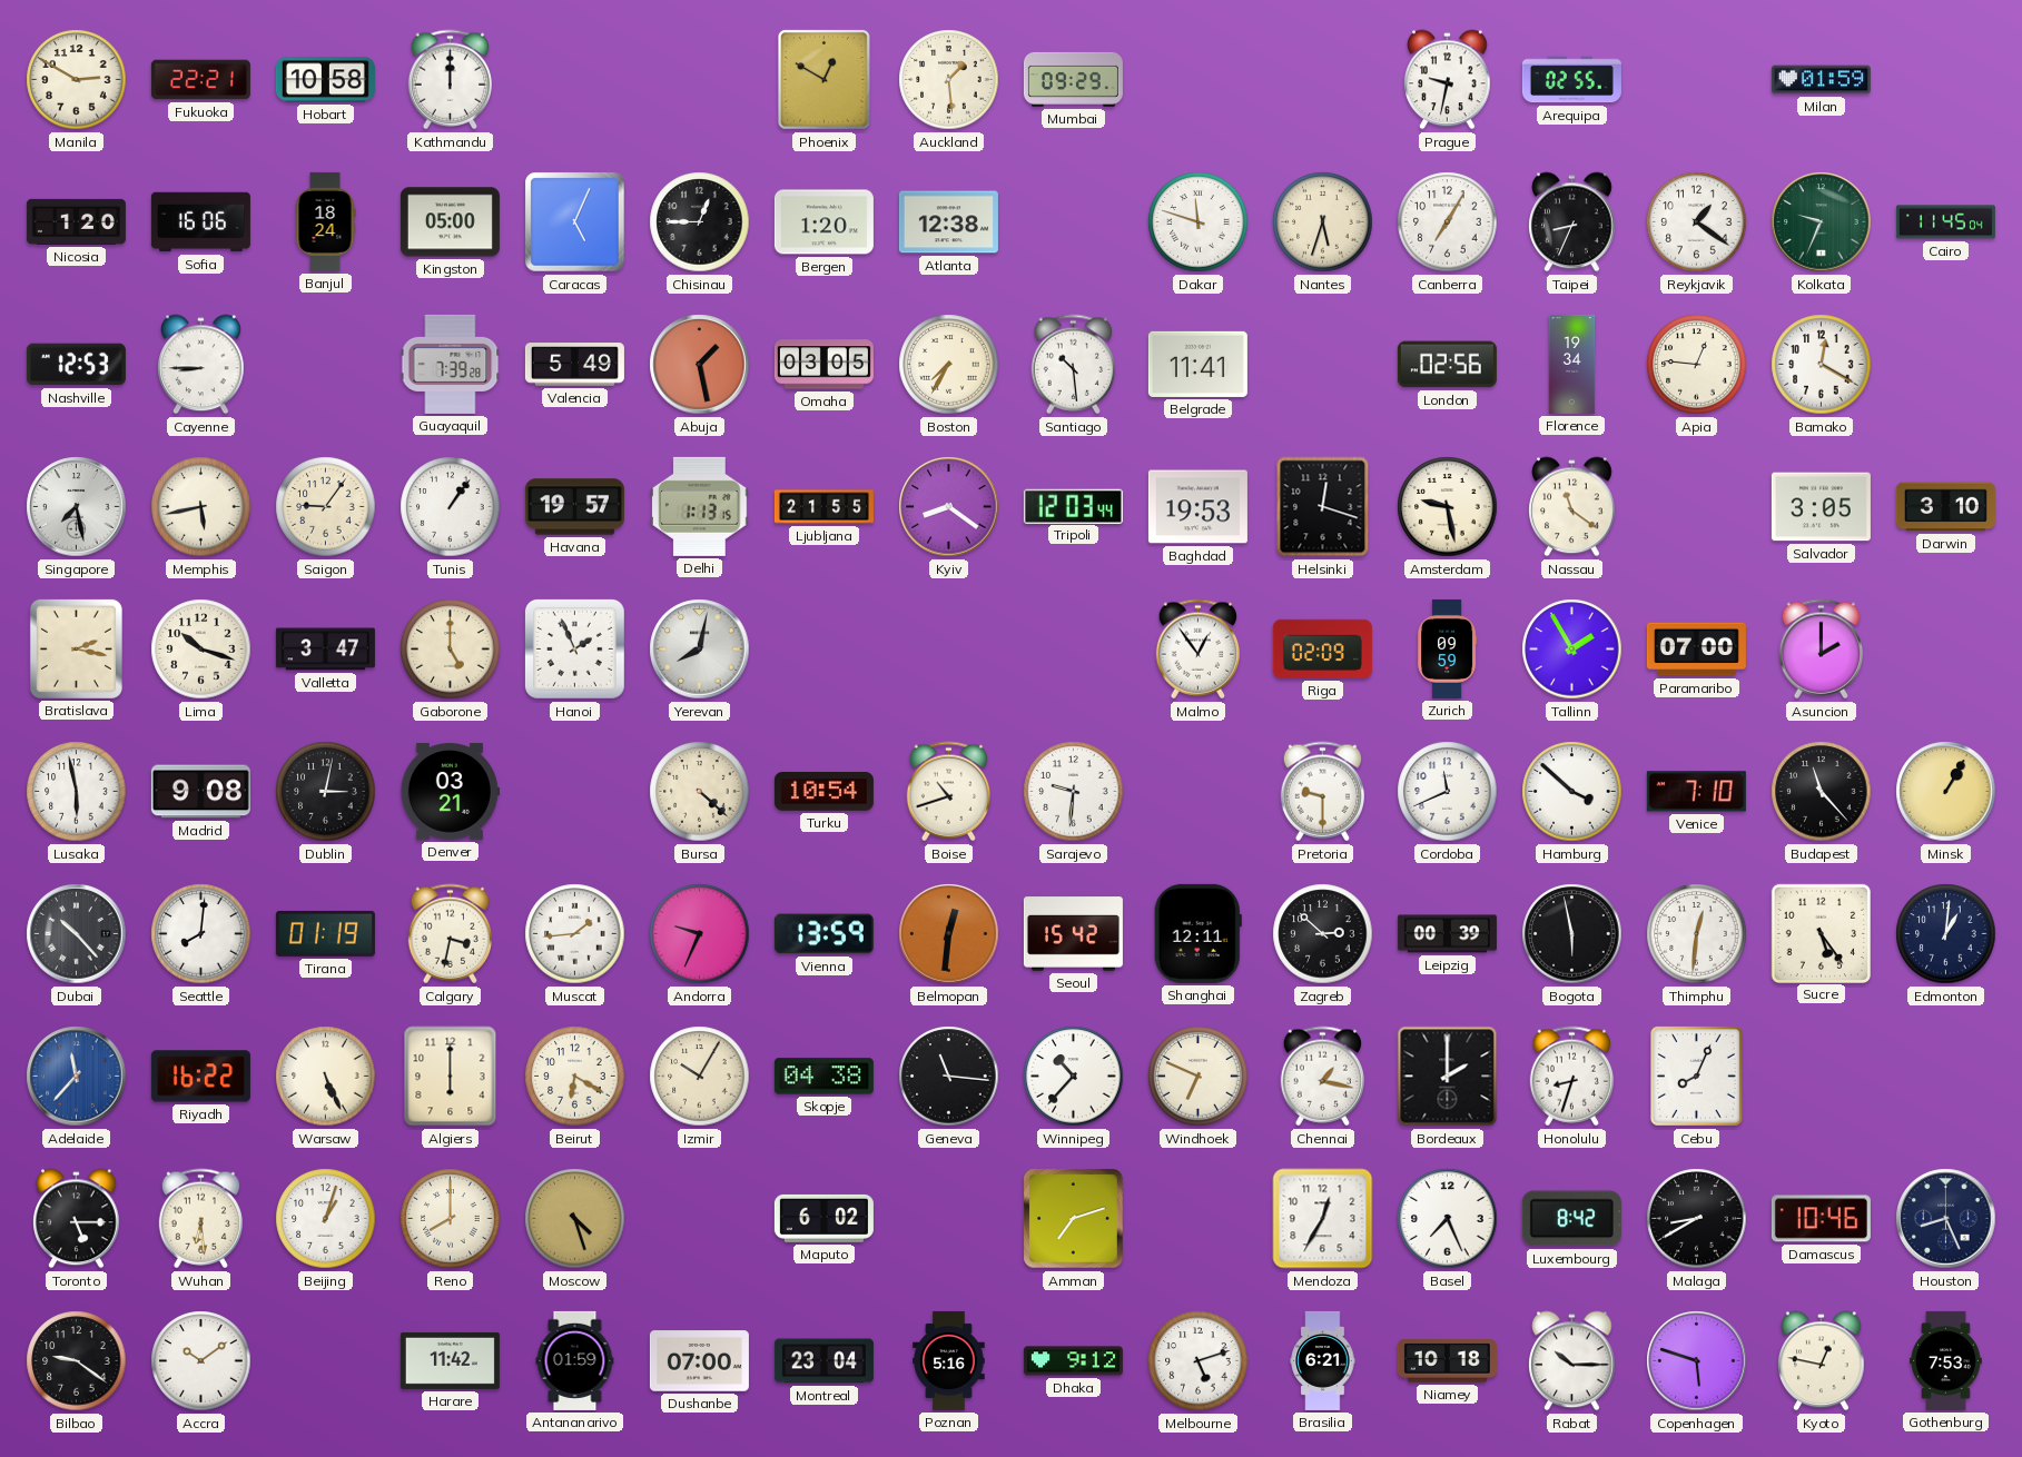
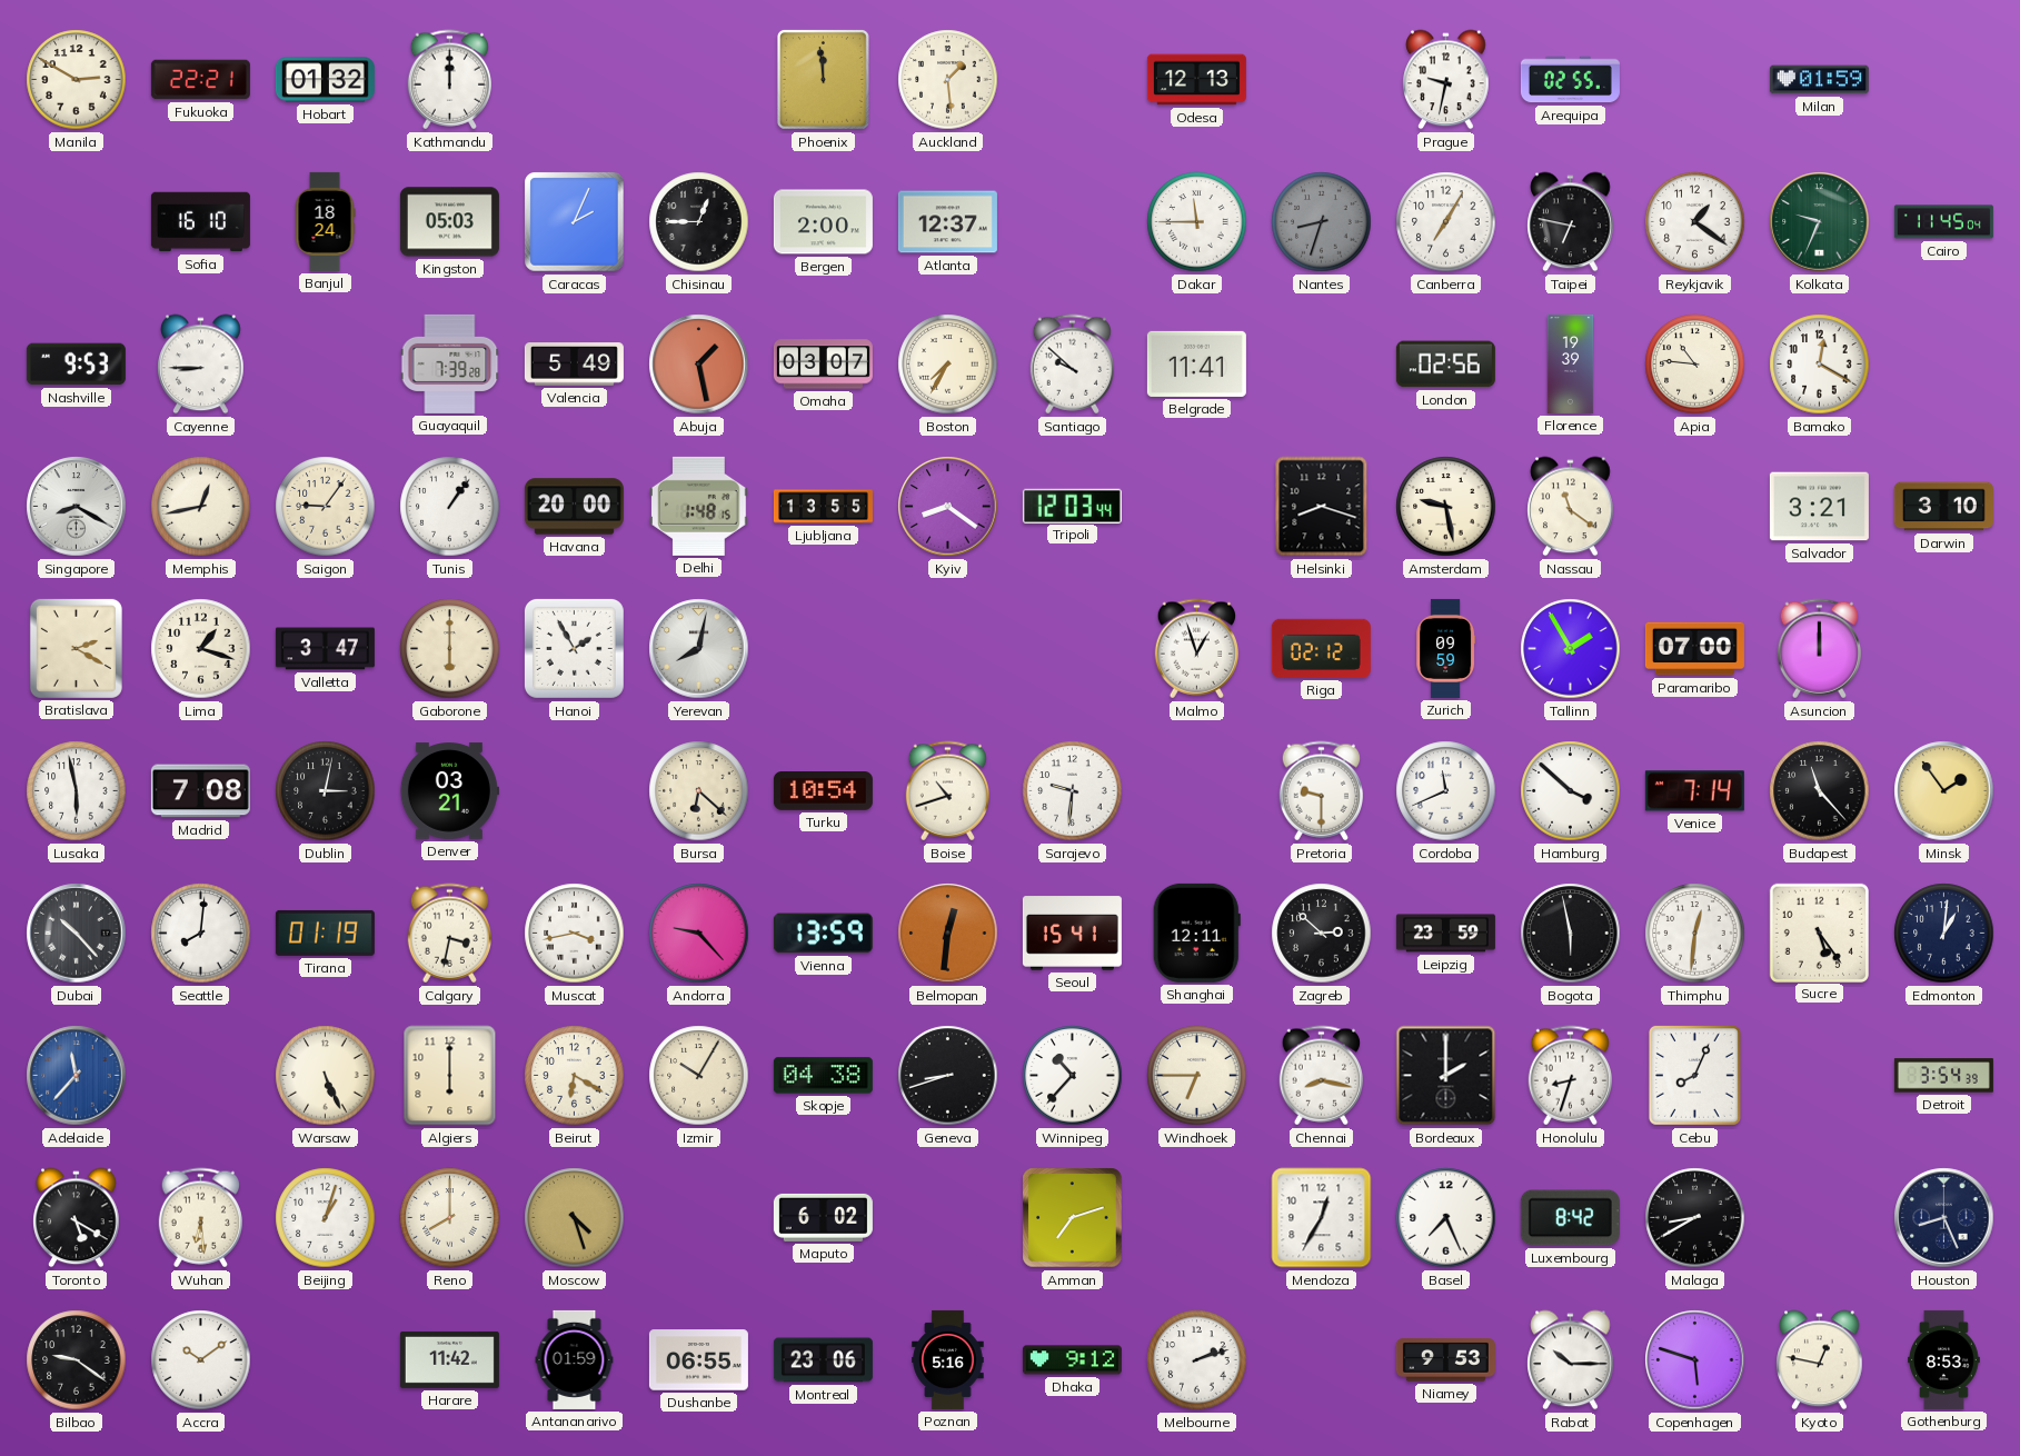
Hobart: 10:58 -> 01:32 (325, 80)
Phoenix: 12:50 -> 11:59 (823, 79)
Mumbai: 09:29 -> none (1073, 79)
Odesa: none -> 12:13 (1196, 80)
Nicosia: 1:20 -> none (76, 221)
Sofia: 16:06 -> 16:10 (200, 222)
Kingston: 05:00 -> 05:03 (449, 222)
Caracas: 5:04 -> 2:04 (575, 222)
Bergen: 1:20 -> 2:00 (823, 222)
Atlanta: 12:38 -> 12:37 (947, 222)
Dakar: 11:48 -> 11:45 (1197, 222)
Nantes: 5:33 -> 8:33 (1322, 222)
Nantes dial: cream -> grey (1322, 222)
Taipei: 8:34 -> 6:47 (1571, 222)
Nashville: 12:53 -> 9:53 (76, 365)
Omaha: 03:05 -> 03:07 (823, 365)
Santiago: 10:29 -> 9:52 (1072, 365)
Florence: 19:34 -> 19:39 (1571, 363)
Apia: 12:46 -> 10:46 (1695, 365)
Singapore: 7:28 -> 8:20 (77, 507)
Memphis: 5:43 -> 12:43 (201, 507)
Havana: 19:57 -> 20:00 (574, 507)
Delhi: 1:13 -> 1:48 (699, 506)
Ljubljana: 21:55 -> 13:55 (823, 507)
Baghdad: 19:53 -> none (1197, 507)
Helsinki: 12:18 -> 8:18 (1322, 507)
Salvador: 3:05 -> 3:21 (1819, 507)
Bratislava: 2:17 -> 2:20 (76, 648)
Lima: 10:18 -> 1:18 (201, 649)
Gaborone: 5:00 -> 6:00 (450, 649)
Hanoi: 1:56 -> 1:55 (574, 648)
Malmo: 12:54 -> 12:57 (1196, 649)
Riga: 02:09 -> 02:12 (1321, 648)
Asuncion: 2:00 -> 12:00 (1819, 649)
Madrid: 9:08 -> 7:08 (200, 791)
Bursa: 4:22 -> 6:22 (699, 791)
Venice: 7:10 -> 7:14 (1694, 791)
Minsk: 1:05 -> 1:54 (1944, 791)
Muscat: 1:44 -> 3:43 (575, 934)
Andorra: 9:34 -> 9:23 (699, 934)
Seoul: 15:42 -> 15:41 (1072, 934)
Leipzig: 00:39 -> 23:59 (1445, 934)
Riyadh: 16:22 -> none (200, 1077)
Geneva: 11:16 -> 8:42 (948, 1076)
Windhoek: 6:49 -> 6:45 (1197, 1076)
Chennai: 1:17 -> 8:17 (1321, 1076)
Detroit: none -> 3:54 (1943, 1076)
Toronto: 5:15 -> 5:20 (77, 1218)
Damascus: 10:46 -> none (1821, 1219)
Dushanbe: 07:00 -> 06:55 (698, 1360)
Montreal: 23:04 -> 23:06 (823, 1360)
Melbourne: 5:12 -> 2:12 (1197, 1360)
Brasilia: 6:21 -> none (1323, 1360)
Niamey: 10:18 -> 9:53 (1445, 1360)
Gothenburg: 7:53 -> 8:53 (1944, 1359)
